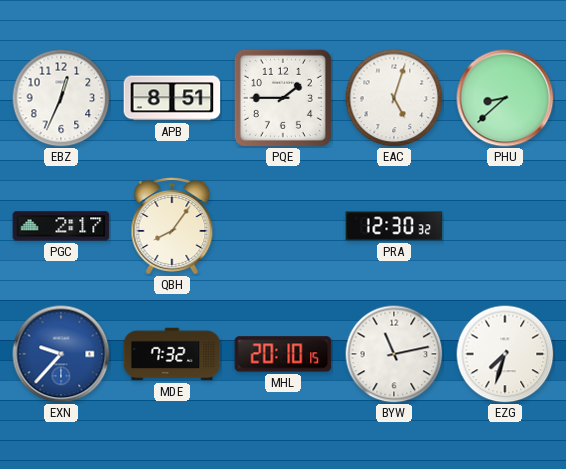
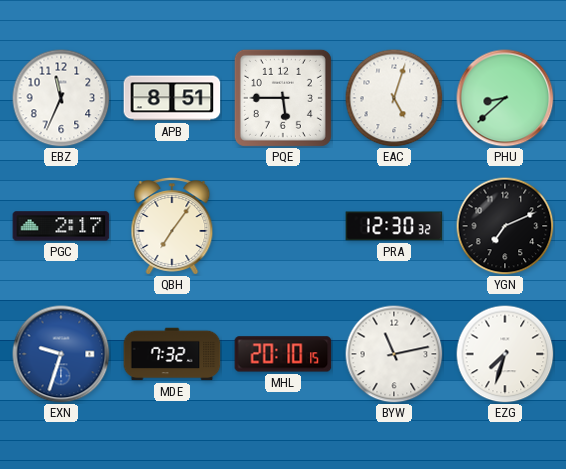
EBZ: 12:34 -> 11:34 (61, 98)
PQE: 1:45 -> 5:45 (283, 98)
QBH: 8:06 -> 7:06 (172, 227)
YGN: none -> 7:11 (505, 226)
EXN: 9:37 -> 9:33 (61, 354)
